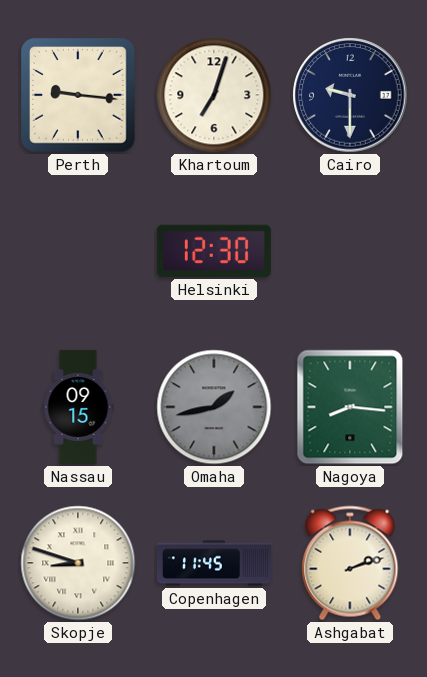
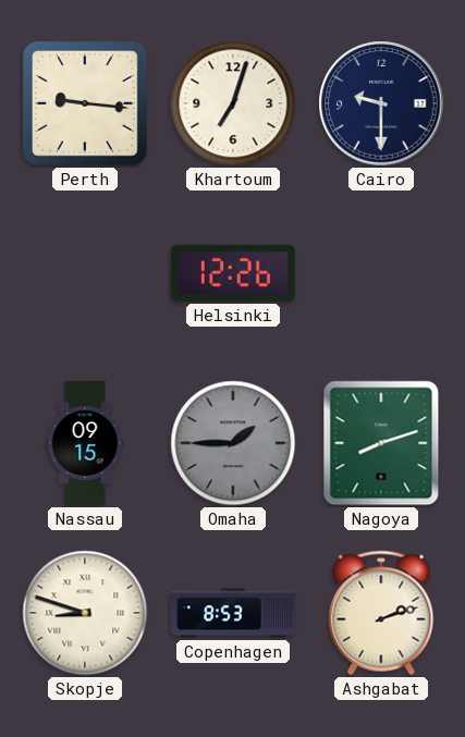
Helsinki: 12:30 -> 12:26 (233, 273)
Omaha: 1:43 -> 1:45 (233, 443)
Nagoya: 8:16 -> 8:12 (381, 443)
Copenhagen: 11:45 -> 8:53 (233, 613)
